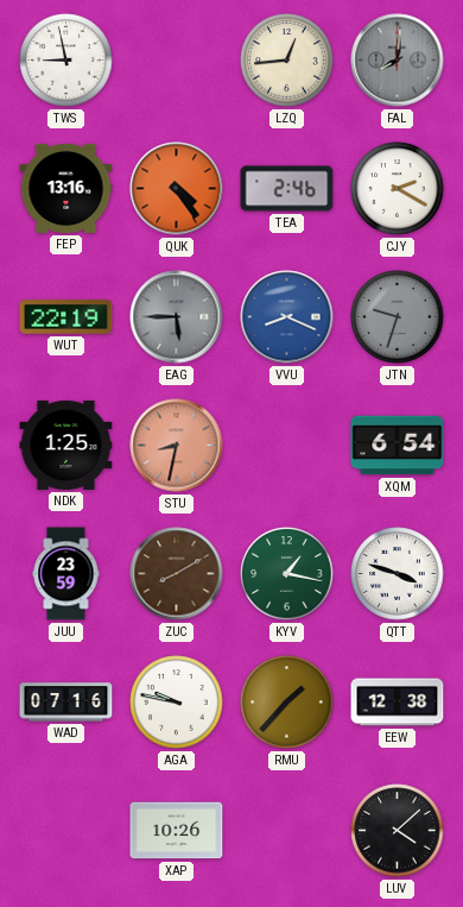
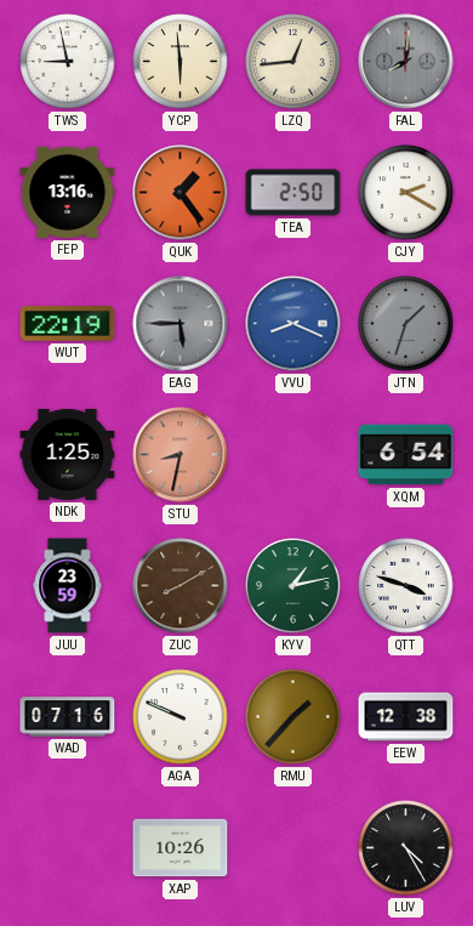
YCP: none -> 5:59 (181, 62)
QUK: 4:24 -> 1:24 (181, 193)
TEA: 2:46 -> 2:50 (294, 193)
JTN: 9:33 -> 1:33 (406, 324)
KYV: 1:17 -> 1:13 (294, 586)
AGA: 9:47 -> 9:49 (181, 717)
LUV: 4:08 -> 4:25 (406, 848)
